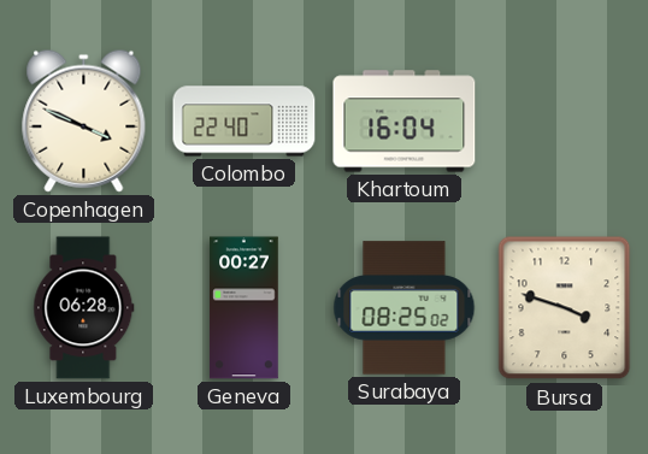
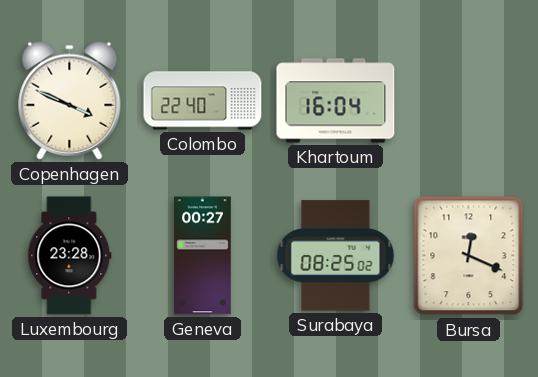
Luxembourg: 06:28 -> 23:28 (70, 256)
Bursa: 3:48 -> 12:19 (469, 256)
